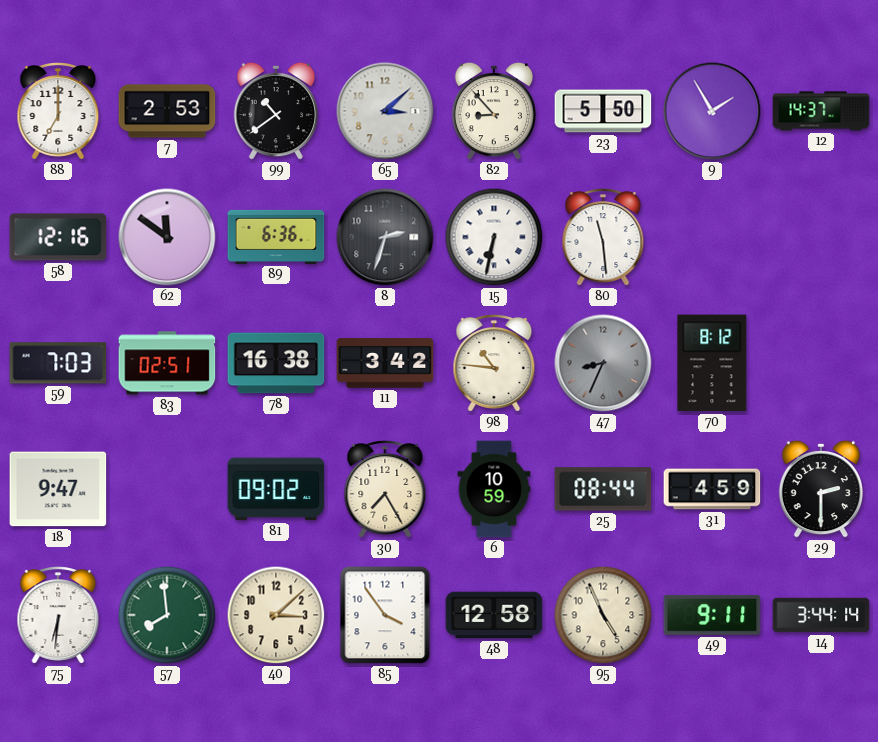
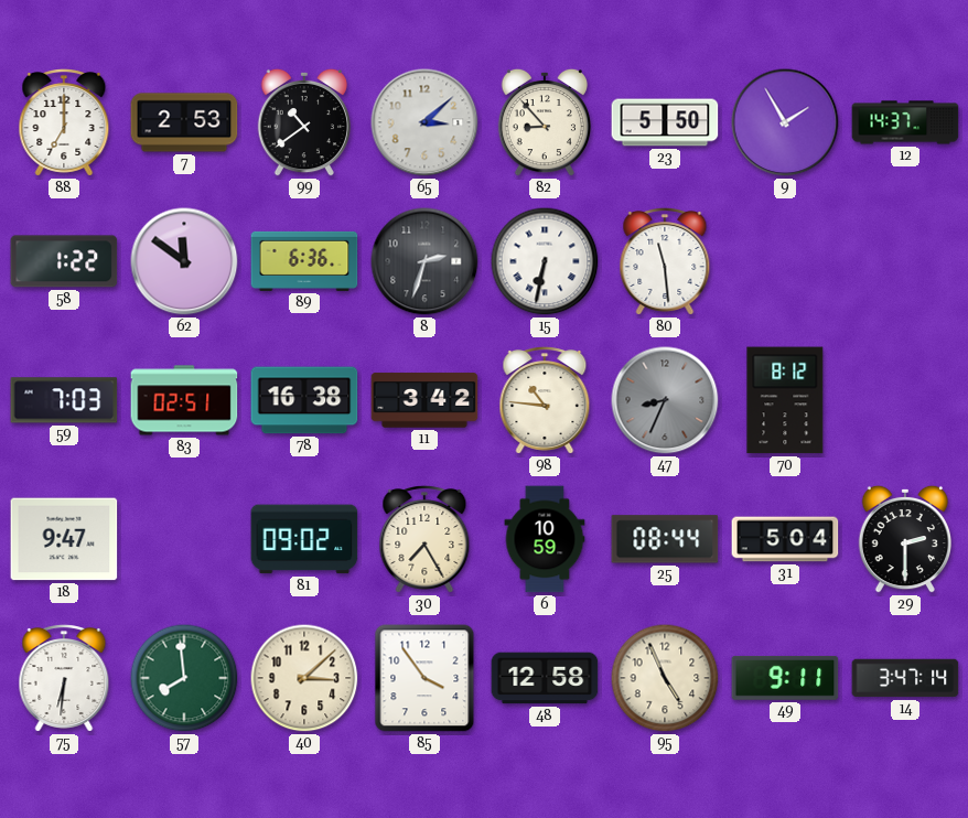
58: 12:16 -> 1:22 (64, 261)
31: 4:59 -> 5:04 (785, 539)
14: 3:44 -> 3:47 (905, 678)
